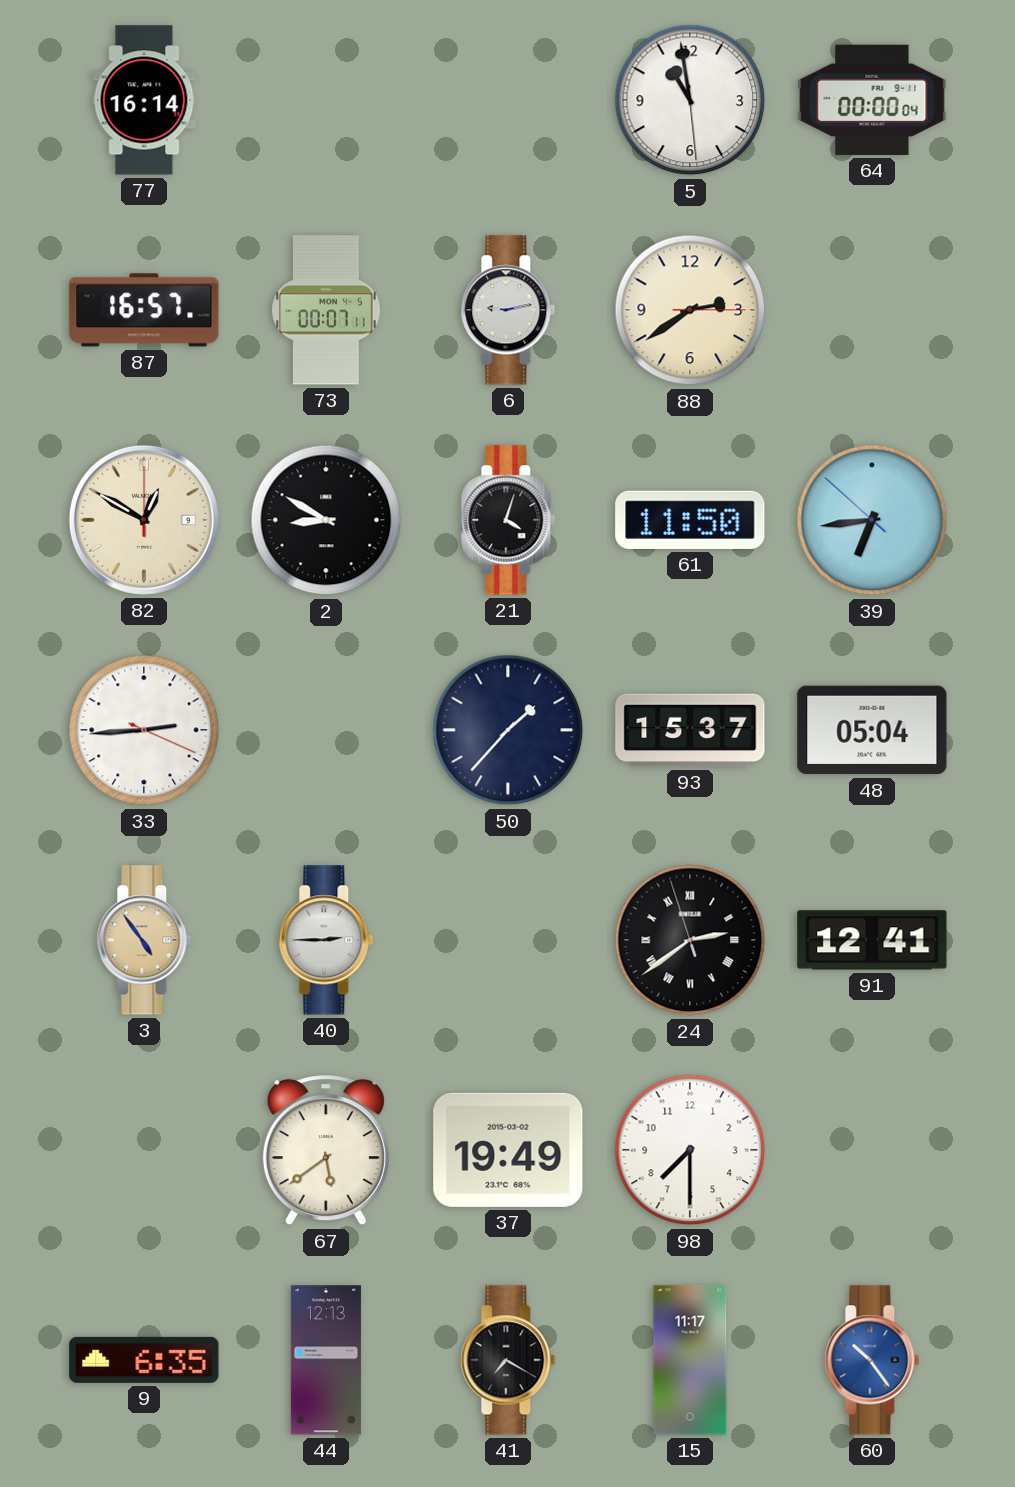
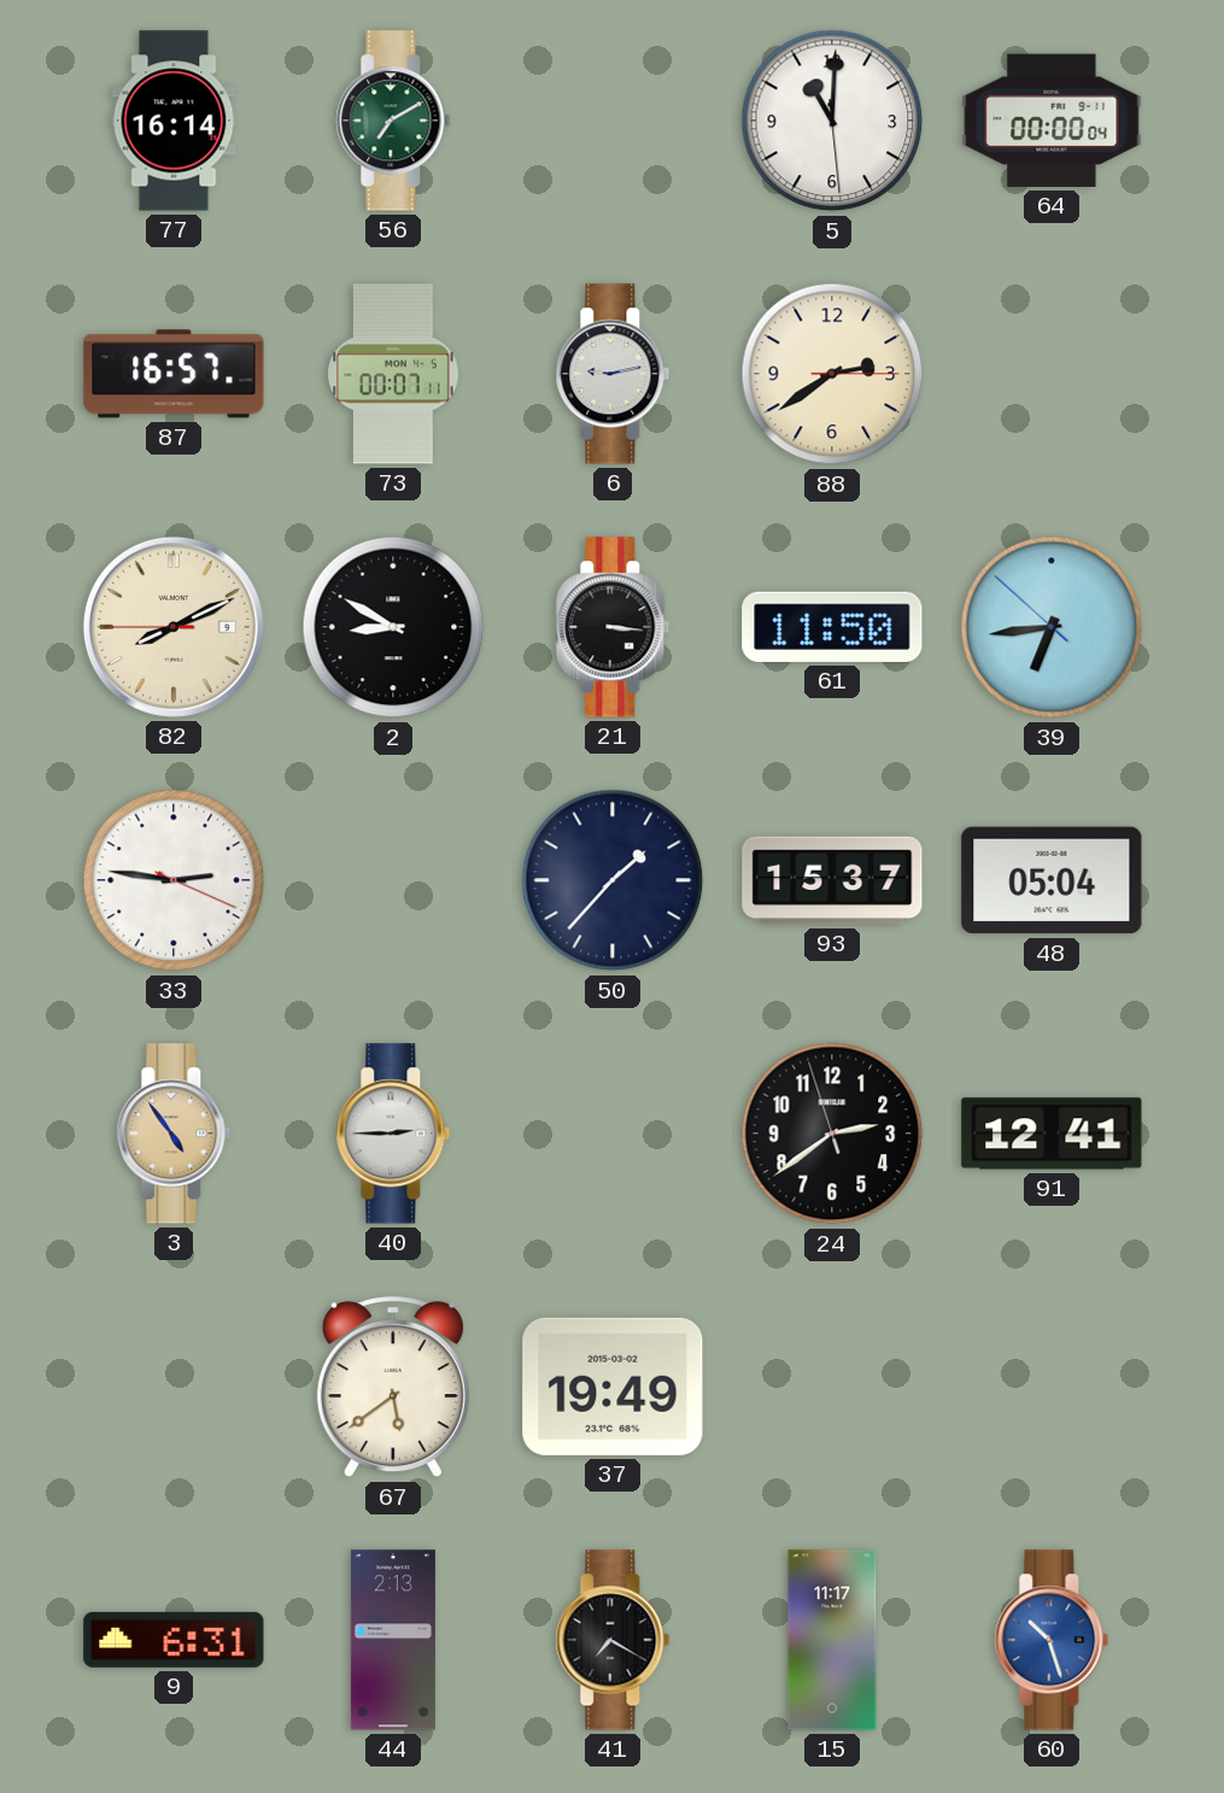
56: none -> 7:10 (393, 121)
5: 10:58 -> 11:00 (832, 121)
82: 12:50 -> 8:10 (174, 627)
21: 4:03 -> 3:16 (613, 627)
33: 2:44 -> 2:46 (174, 880)
24 numerals: Roman -> Arabic (832, 1133)
98: 7:30 -> none (690, 1150)
9: 6:35 -> 6:31 (174, 1640)
44: 12:13 -> 2:13 (393, 1640)
60: 10:24 -> 10:27 (1052, 1640)
